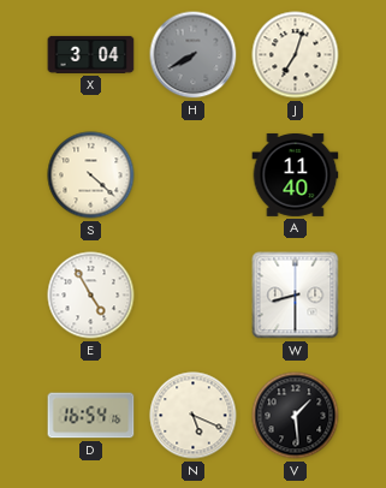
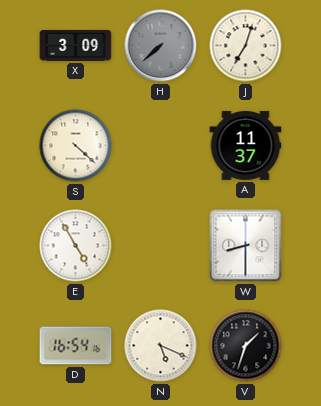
X: 3:04 -> 3:09 (76, 45)
H: 7:40 -> 7:38 (161, 46)
A: 11:40 -> 11:37 (246, 145)
V: 1:29 -> 1:33 (246, 346)
